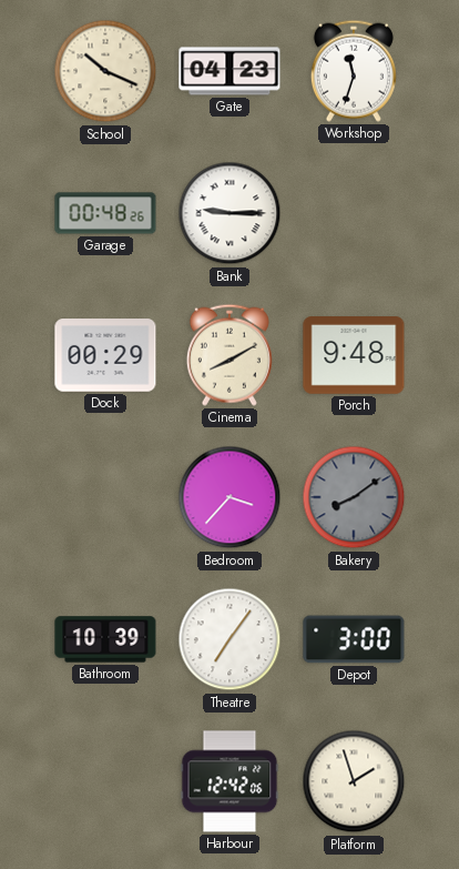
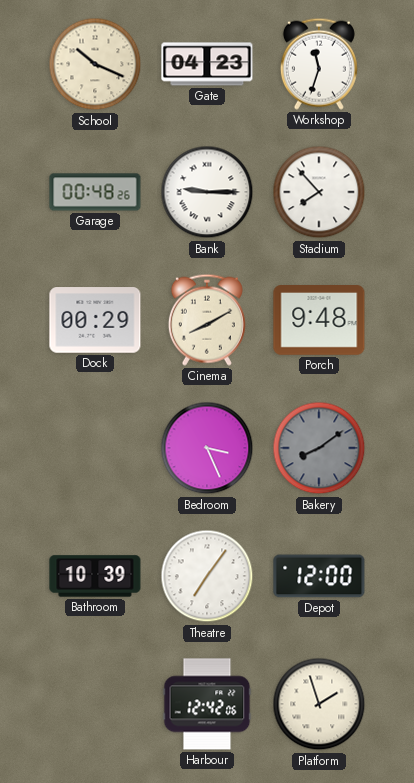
Stadium: none -> 7:53 (319, 192)
Bedroom: 3:37 -> 3:26 (207, 448)
Depot: 3:00 -> 12:00 (319, 576)
